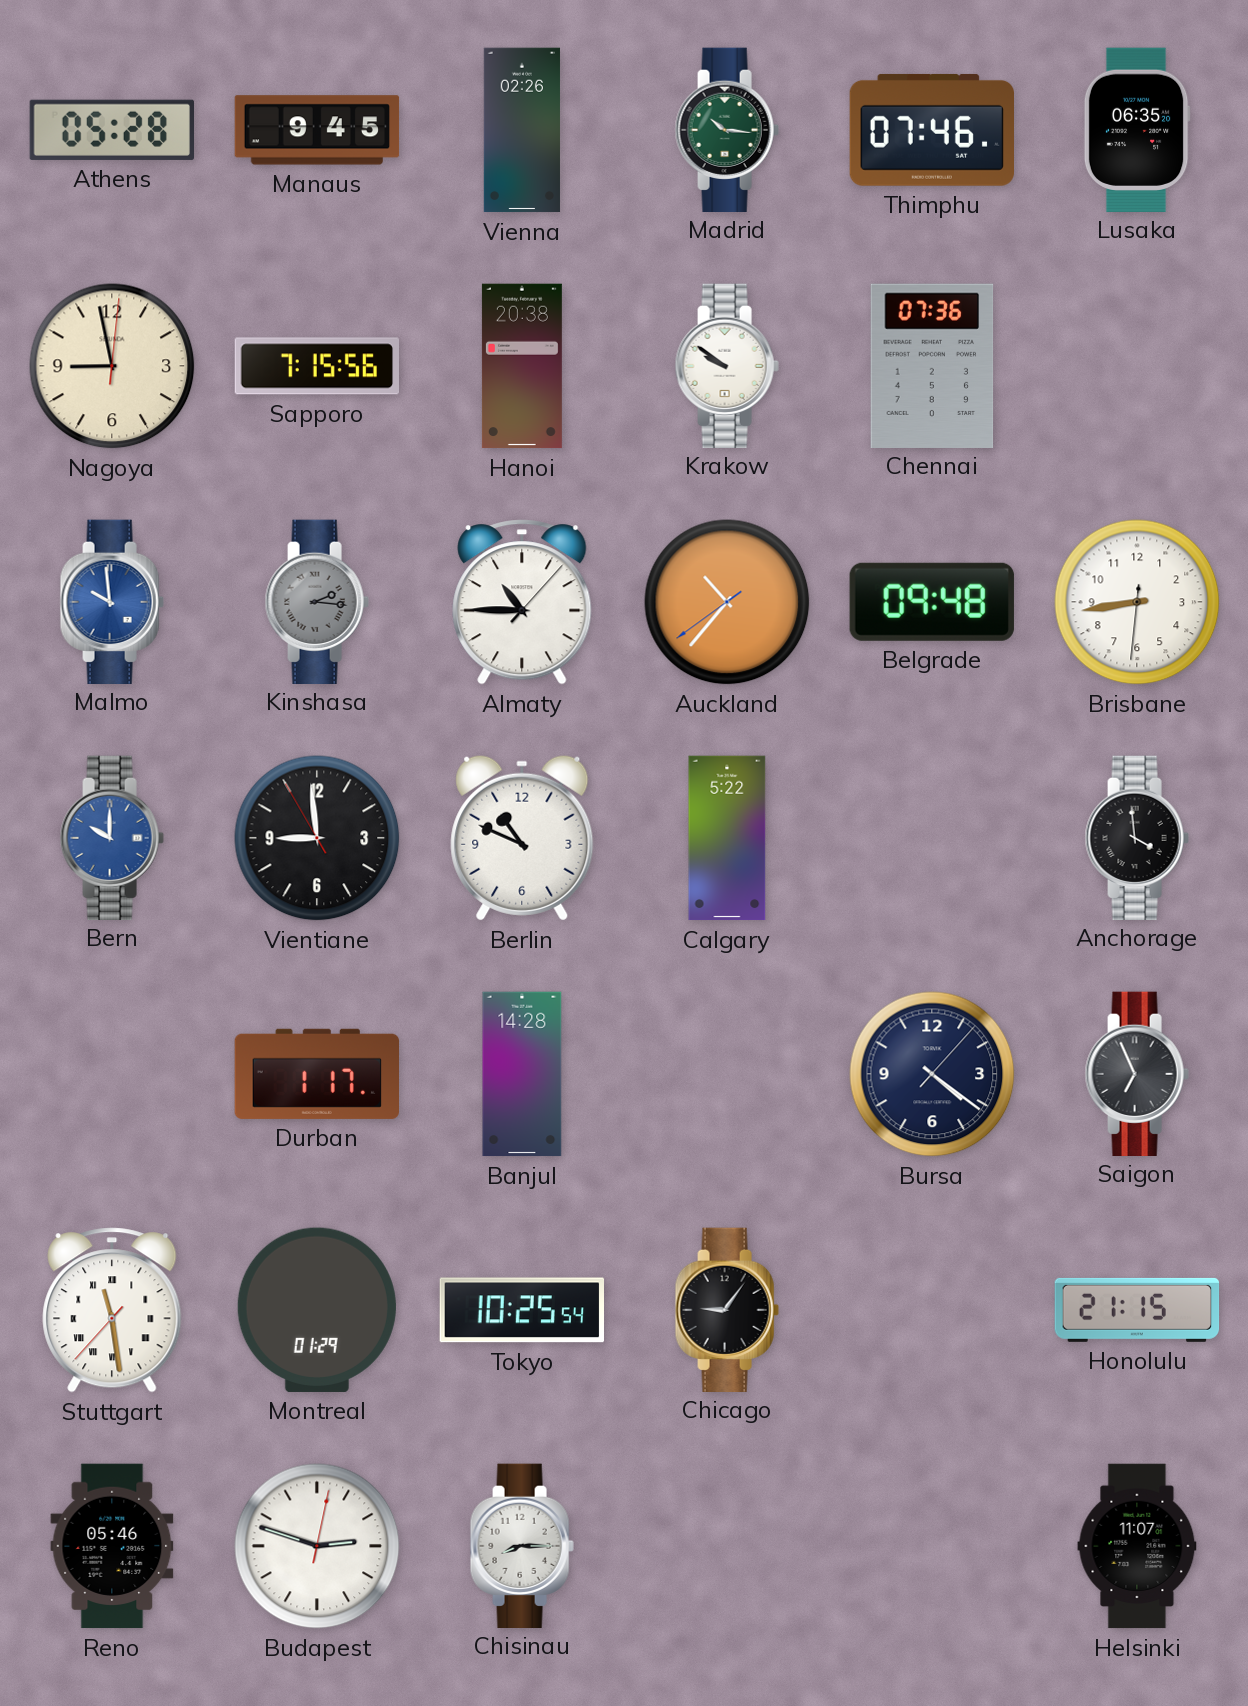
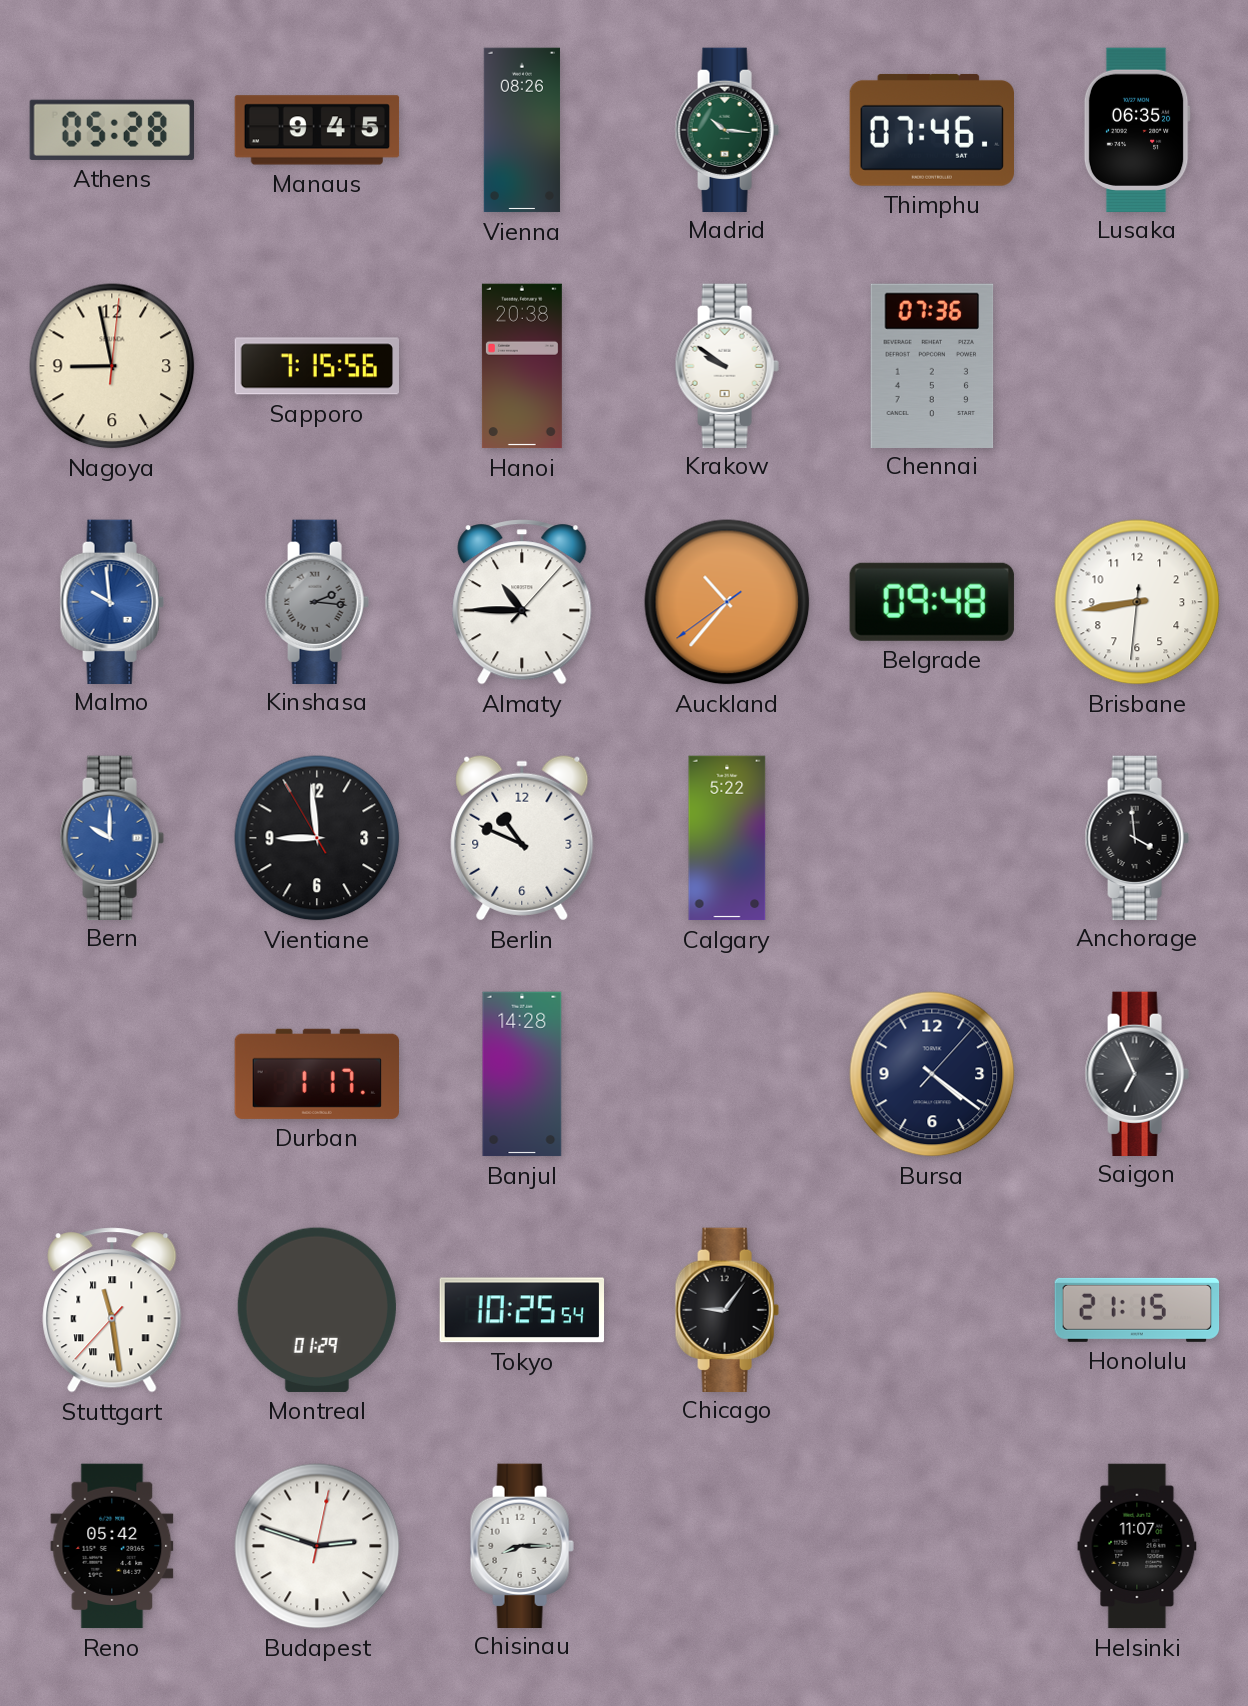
Vienna: 02:26 -> 08:26 (522, 130)
Reno: 05:46 -> 05:42 (112, 1546)
